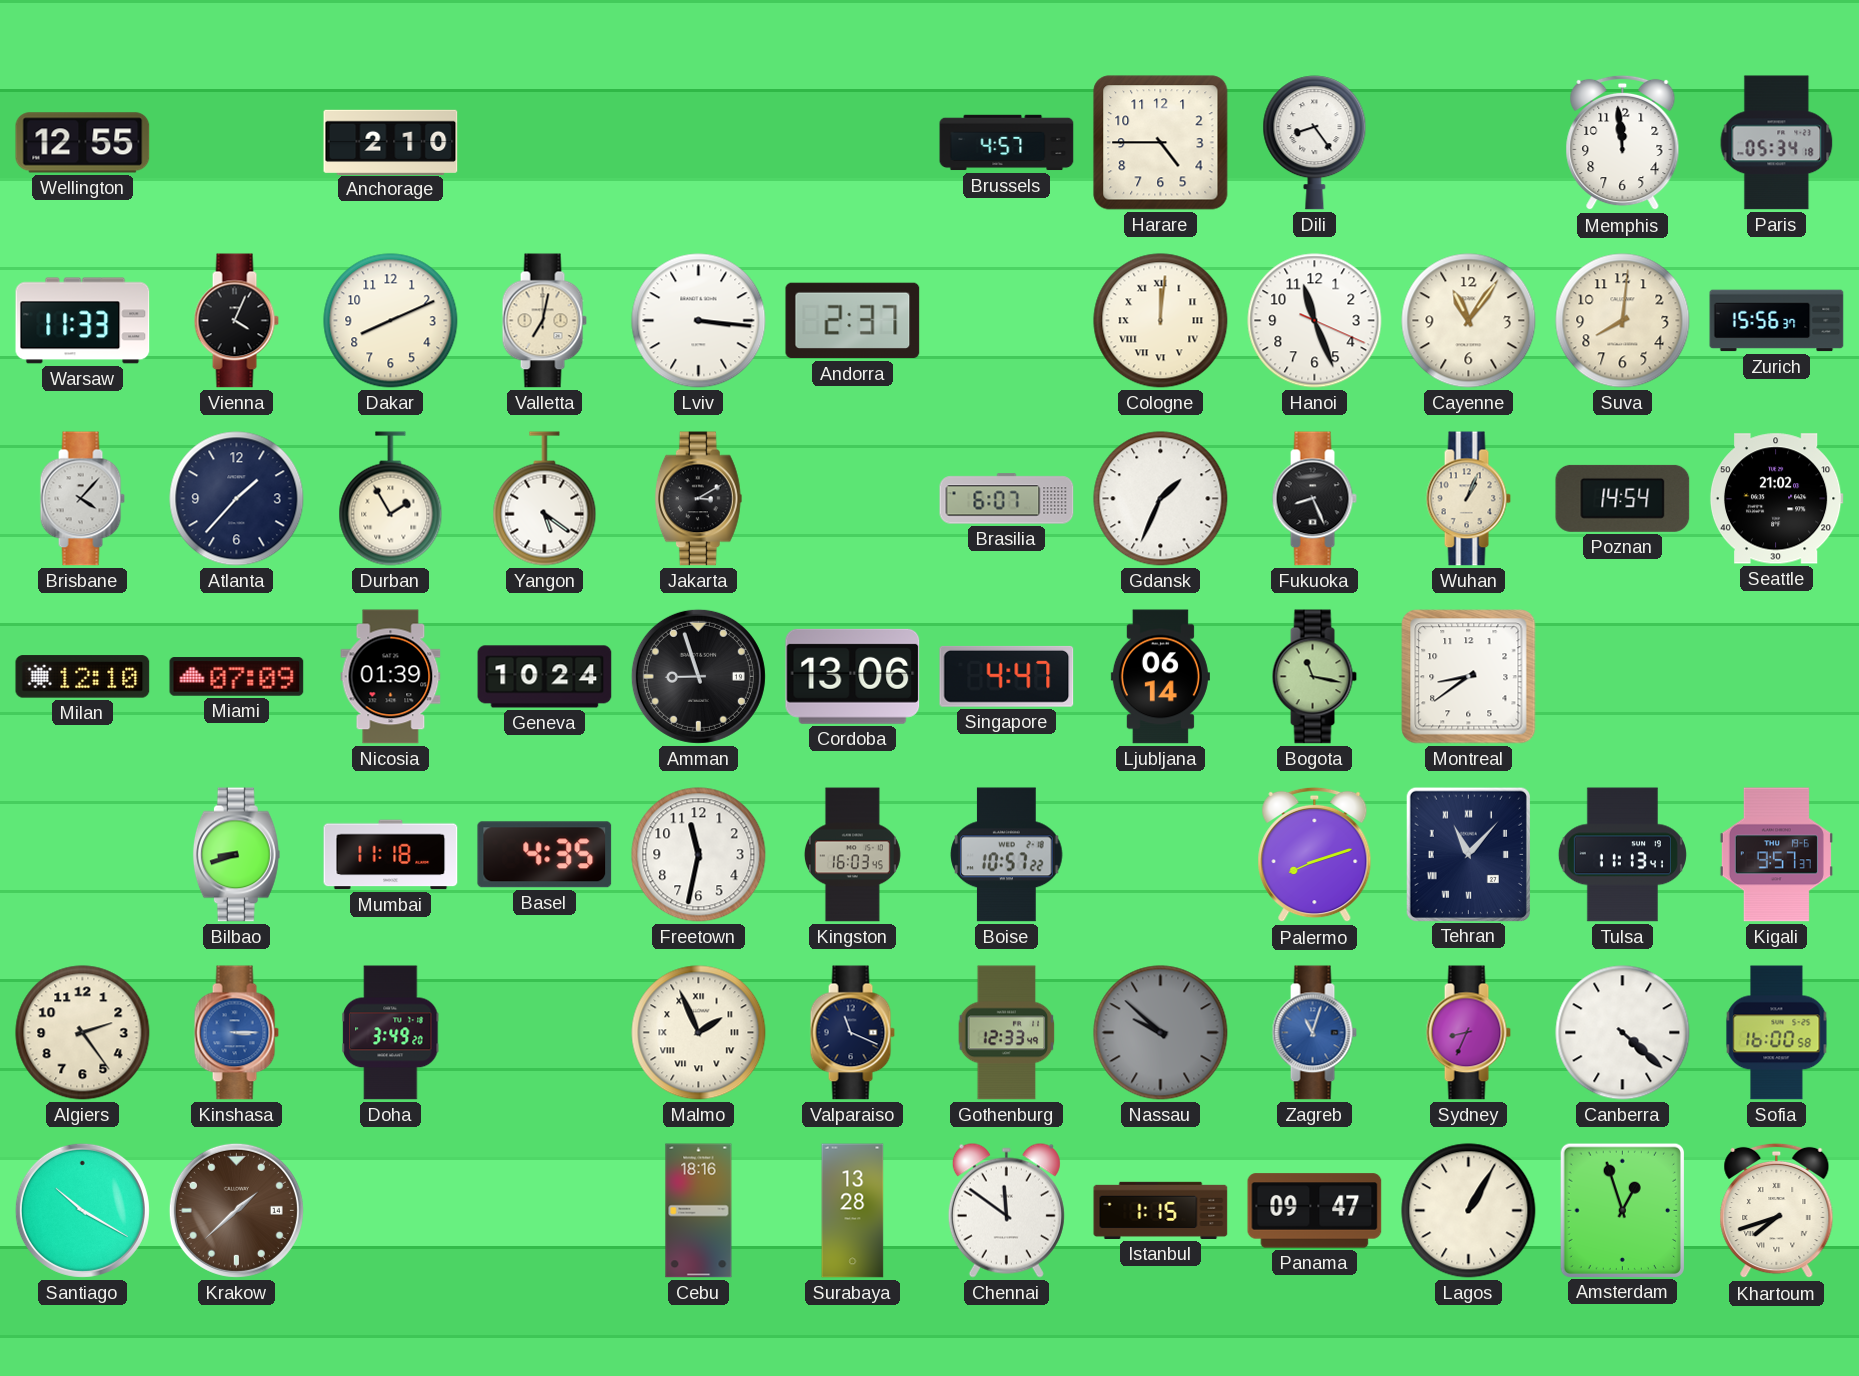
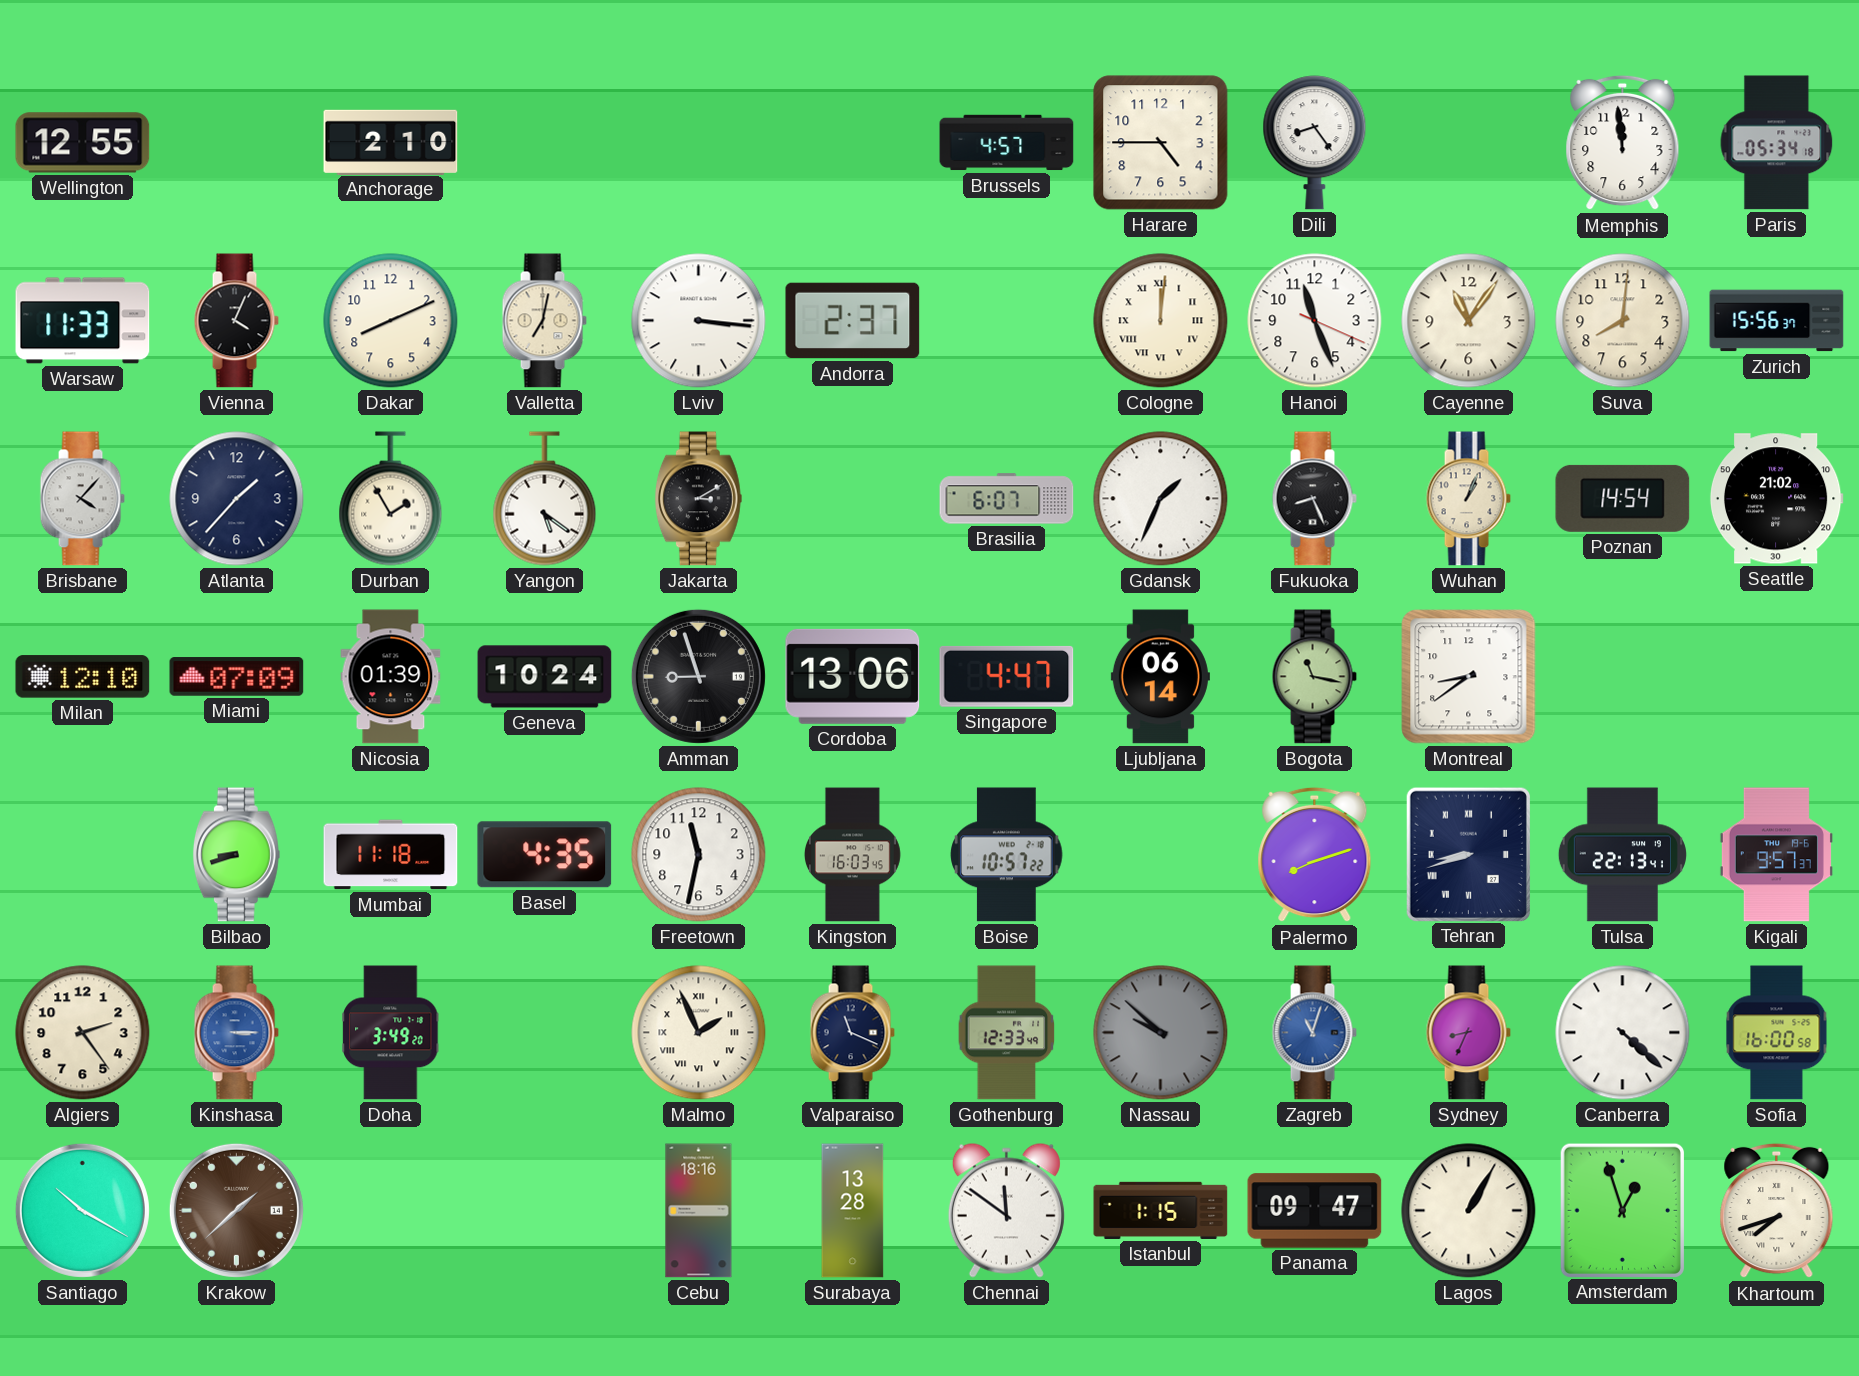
Tehran: 11:07 -> 8:42 (1468, 854)
Tulsa: 11:13 -> 22:13 (1622, 855)
